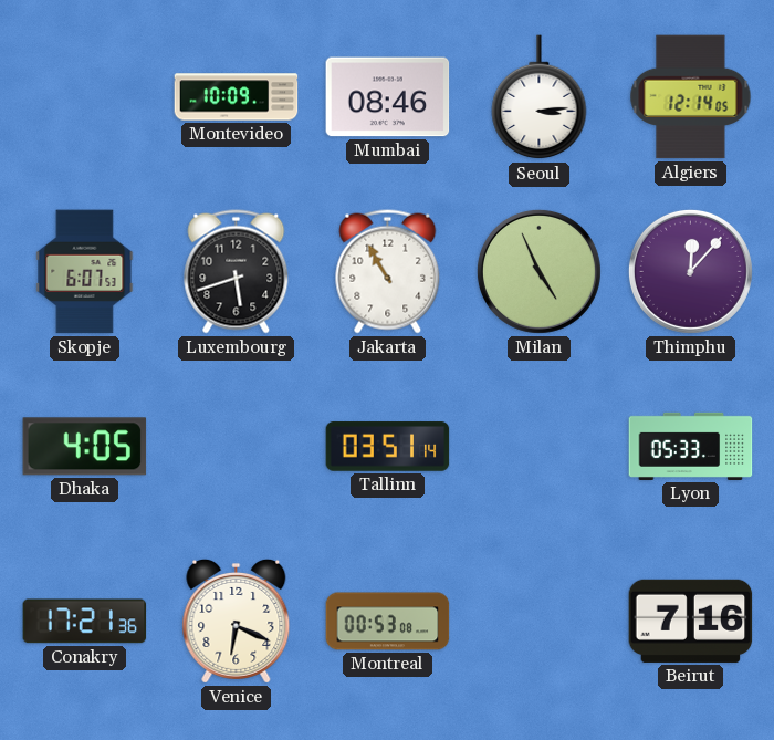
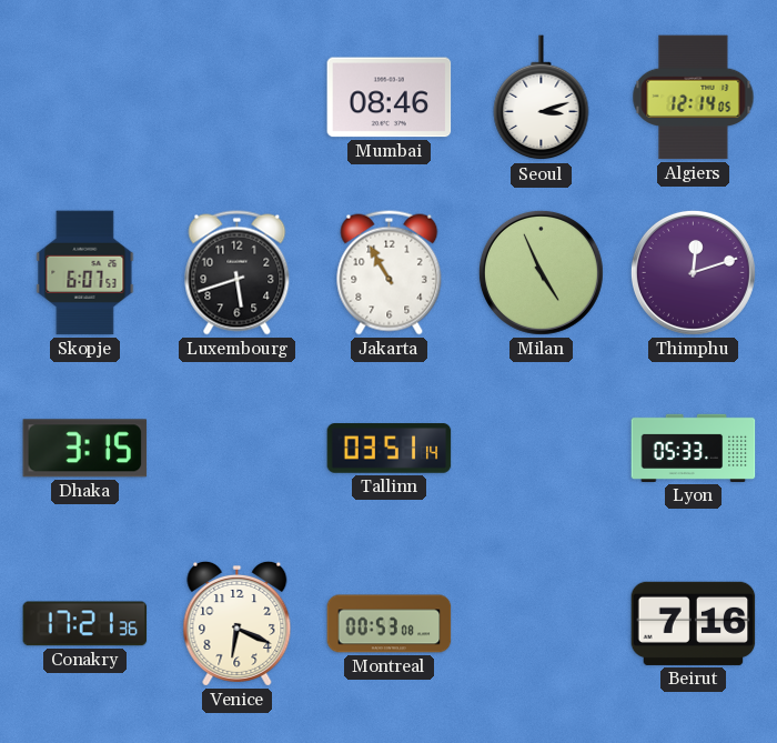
Montevideo: 10:09 -> none (237, 97)
Seoul: 3:14 -> 3:12 (542, 98)
Thimphu: 12:07 -> 12:12 (693, 272)
Dhaka: 4:05 -> 3:15 (85, 449)
